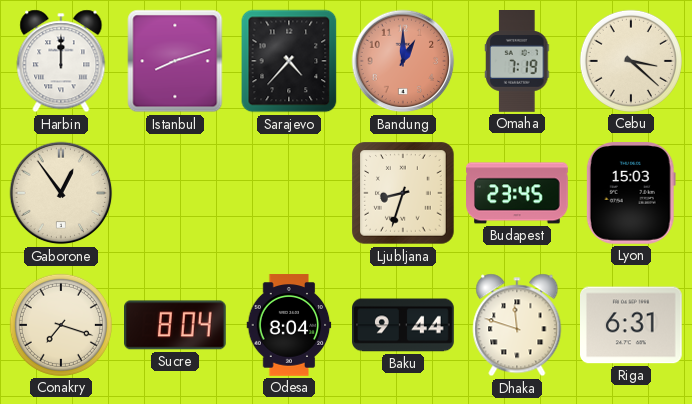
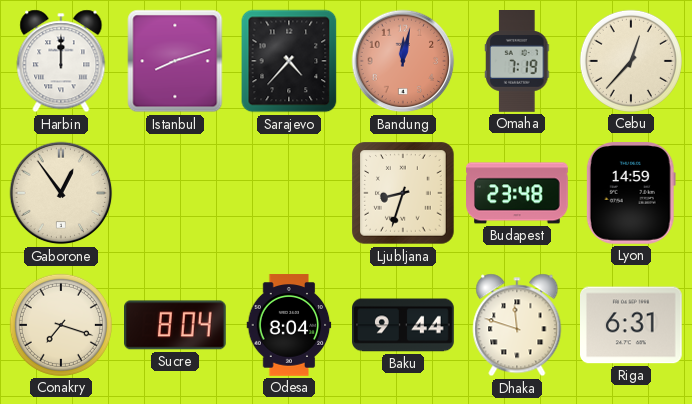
Bandung: 1:00 -> 12:02 (403, 61)
Cebu: 3:22 -> 12:37 (631, 61)
Budapest: 23:45 -> 23:48 (517, 193)
Lyon: 15:03 -> 14:59 (631, 194)
